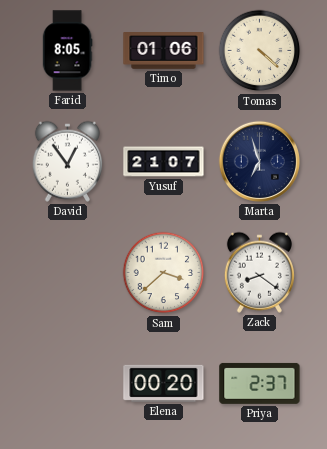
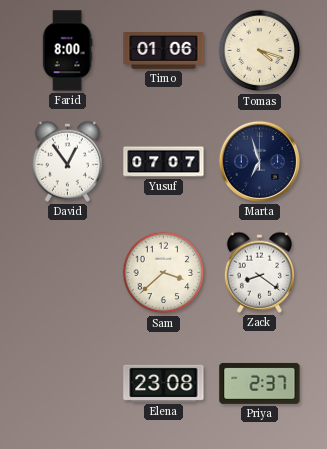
Farid: 8:05 -> 8:00 (67, 51)
Tomas: 4:22 -> 4:18 (260, 51)
Yusuf: 21:07 -> 07:07 (164, 162)
Elena: 00:20 -> 23:08 (164, 383)
